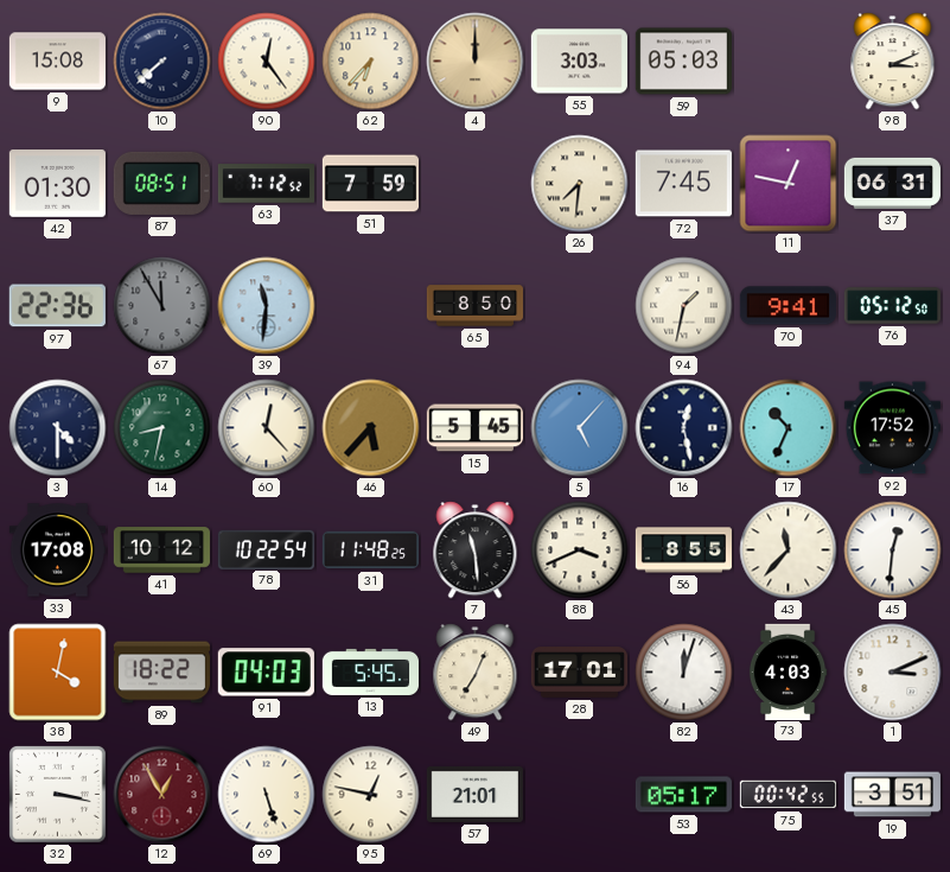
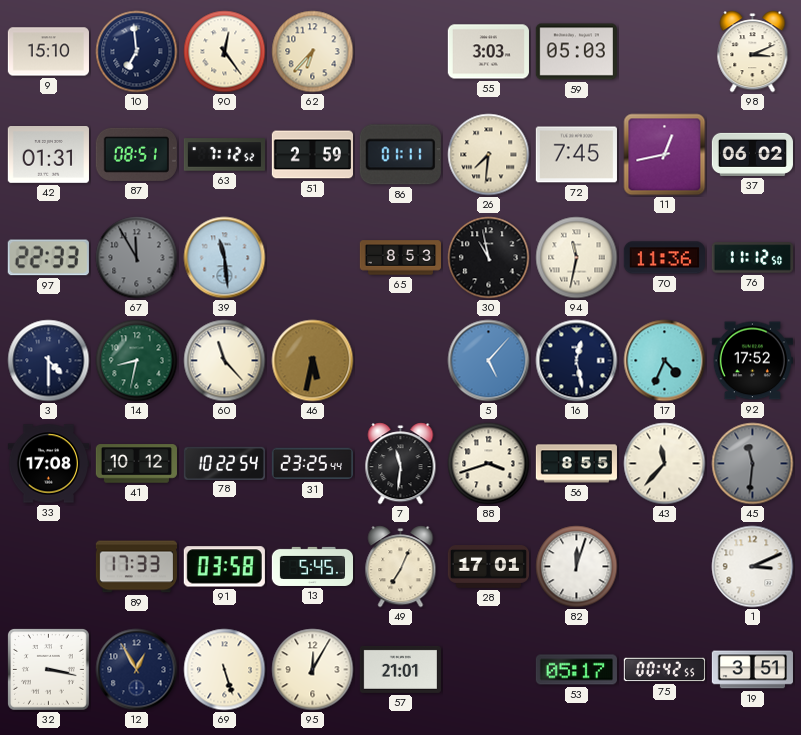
9: 15:08 -> 15:10 (48, 52)
10: 7:38 -> 6:59 (137, 52)
4: 12:00 -> none (476, 62)
42: 01:30 -> 01:31 (48, 155)
51: 7:59 -> 2:59 (312, 155)
86: none -> 01:11 (400, 155)
11: 12:47 -> 12:43 (665, 155)
37: 06:31 -> 06:02 (752, 154)
97: 22:36 -> 22:33 (48, 258)
39: 11:31 -> 11:29 (225, 258)
65: 8:50 -> 8:53 (400, 258)
30: none -> 10:58 (489, 258)
94: 1:32 -> 11:32 (577, 258)
70: 9:41 -> 11:36 (664, 258)
76: 05:12 -> 11:12 (752, 258)
60: 12:23 -> 11:23 (225, 361)
46: 5:37 -> 5:32 (313, 361)
15: 5:45 -> none (474, 428)
17: 10:34 -> 4:34 (665, 361)
31: 11:48 -> 23:25 (312, 464)
7: 11:29 -> 11:31 (401, 464)
88: 3:41 -> 3:42 (489, 464)
45: 12:31 -> 11:31 (753, 464)
45 dial: white -> grey (753, 464)
38: 4:02 -> none (58, 673)
89: 18:22 -> 17:33 (136, 567)
91: 04:03 -> 03:58 (224, 567)
73: 4:03 -> none (788, 671)
12 dial: burgundy -> navy (137, 670)
95: 12:47 -> 12:05 (313, 670)
